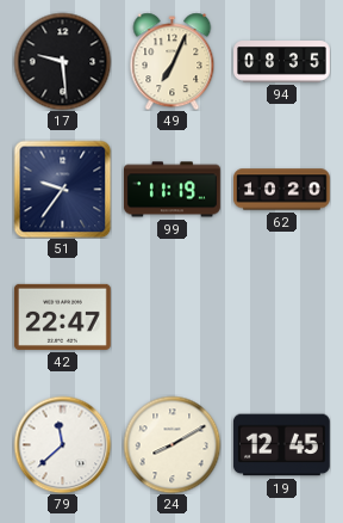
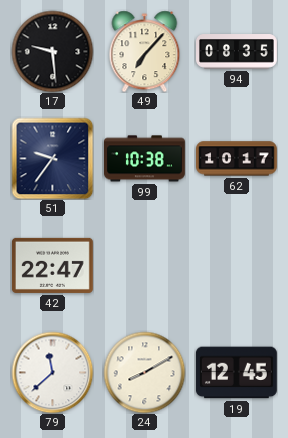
49: 7:04 -> 7:07 (145, 51)
99: 11:19 -> 10:38 (145, 159)
62: 10:20 -> 10:17 (237, 159)
